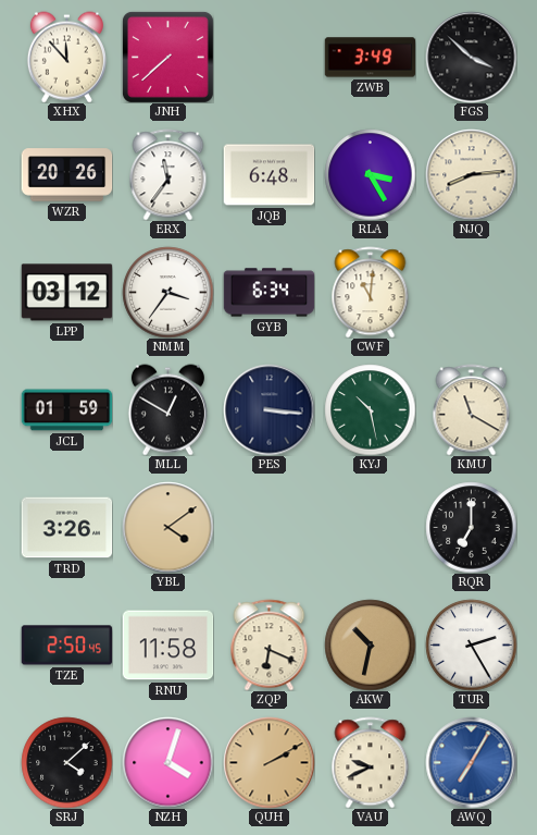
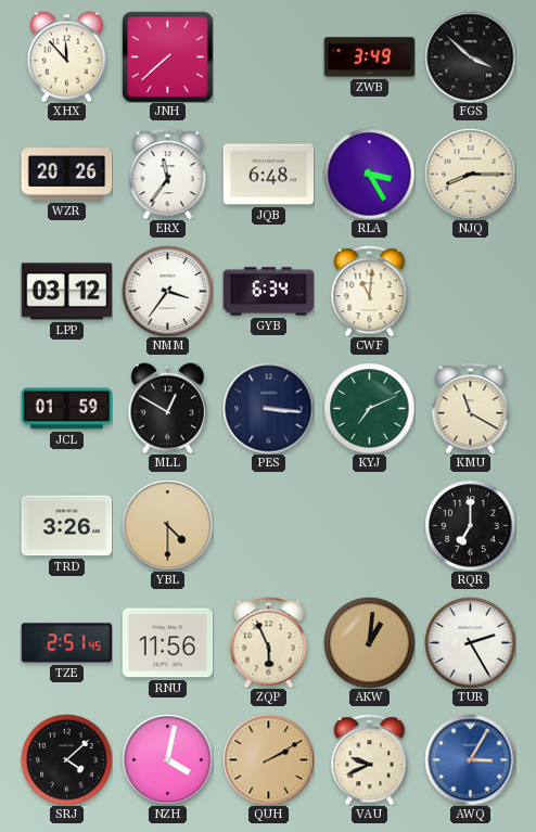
NJQ: 8:14 -> 8:15 (470, 174)
KYJ: 10:28 -> 7:11 (369, 408)
YBL: 4:09 -> 4:30 (167, 525)
TZE: 2:50 -> 2:51 (66, 643)
RNU: 11:58 -> 11:56 (167, 643)
ZQP: 6:19 -> 5:56 (269, 642)
AKW: 10:32 -> 1:01 (369, 642)
NZH: 4:03 -> 4:02 (167, 759)
AWQ: 7:05 -> 3:05 (470, 759)
